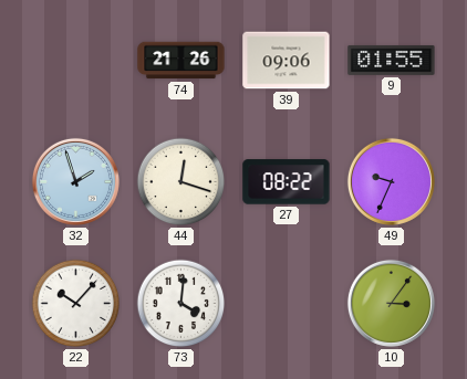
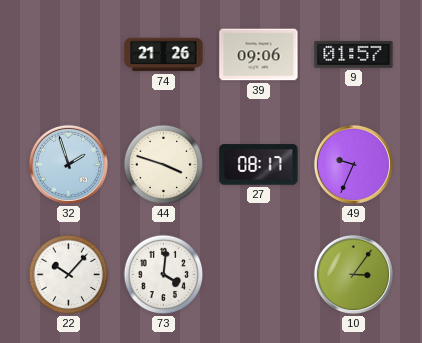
9: 01:55 -> 01:57 (354, 54)
44: 12:18 -> 3:48 (164, 165)
27: 08:22 -> 08:17 (259, 165)
